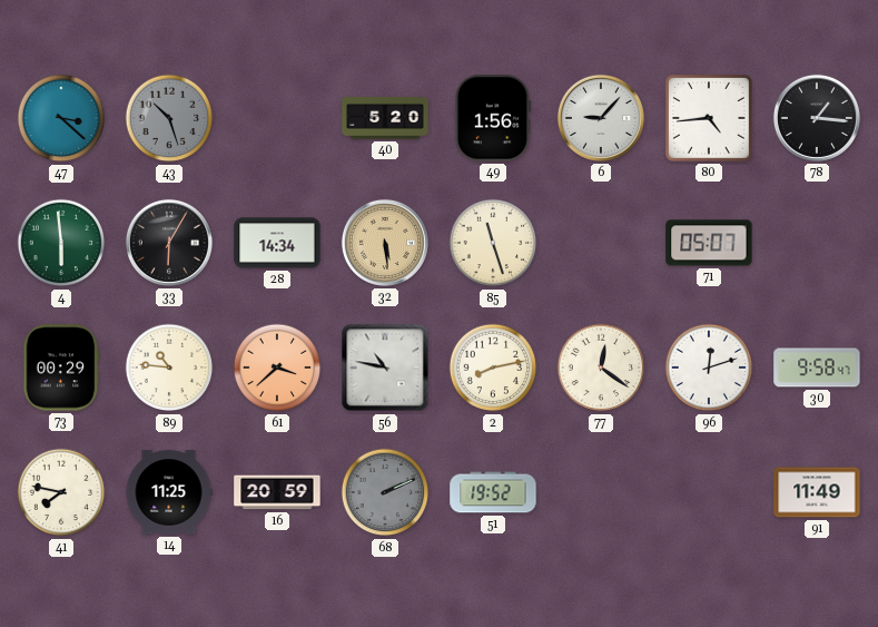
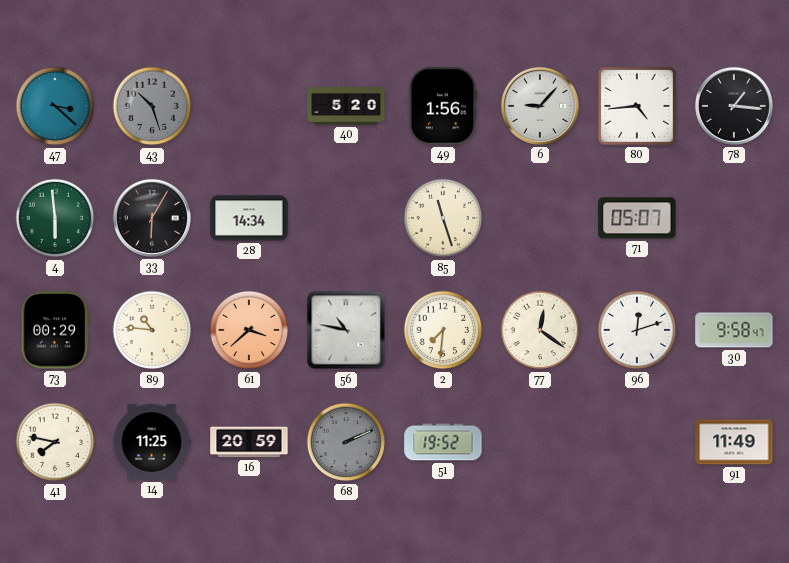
32: 5:29 -> none (385, 243)
2: 8:13 -> 7:31 (443, 330)
